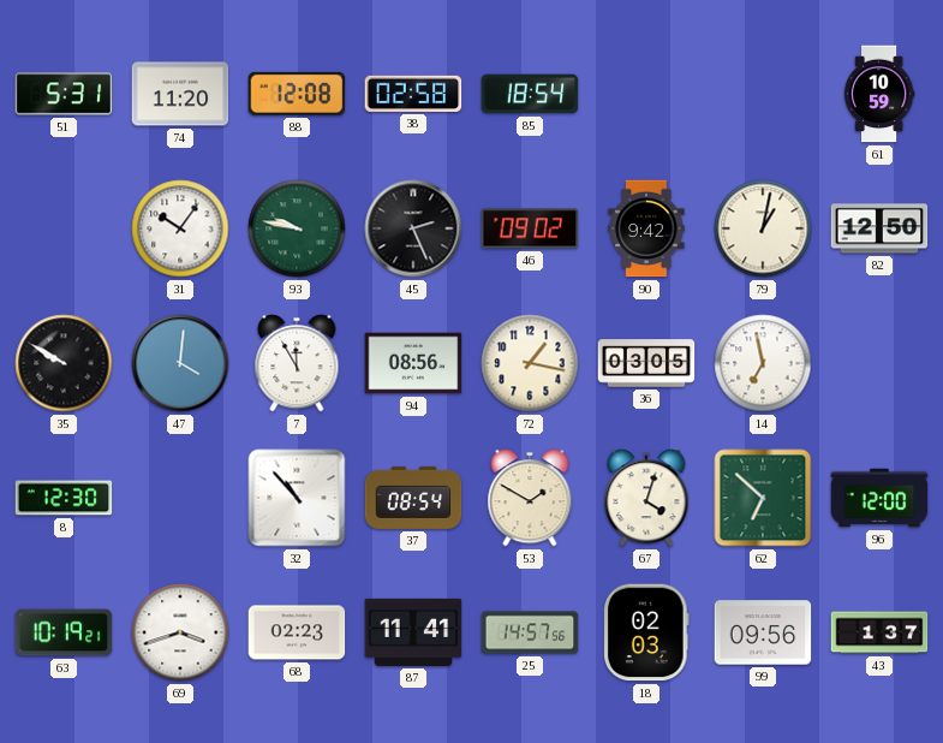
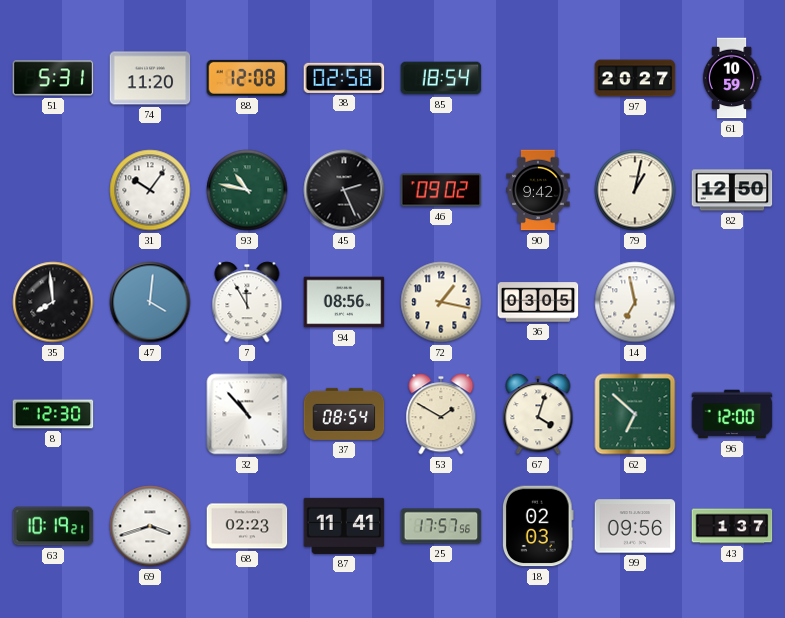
97: none -> 20:27 (635, 78)
93: 9:47 -> 10:47 (247, 190)
35: 9:50 -> 7:59 (53, 302)
25: 14:57 -> 17:57 (441, 526)
